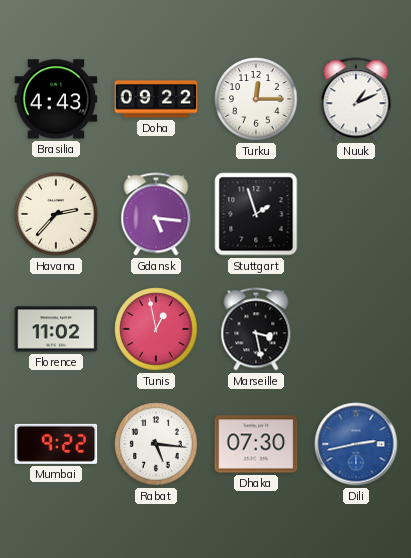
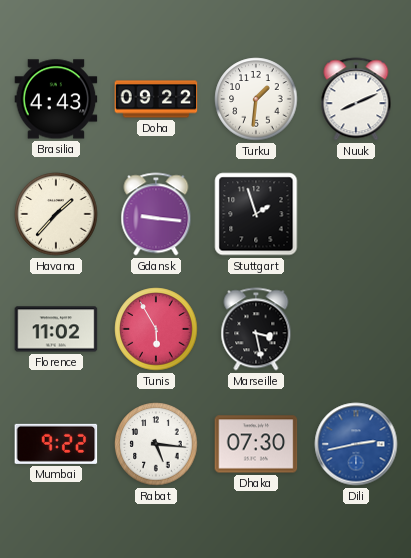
Turku: 12:15 -> 1:31 (256, 99)
Nuuk: 1:11 -> 8:11 (356, 99)
Havana: 2:37 -> 1:37 (56, 214)
Gdansk: 5:16 -> 9:16 (156, 214)
Tunis: 12:58 -> 5:55 (156, 329)
